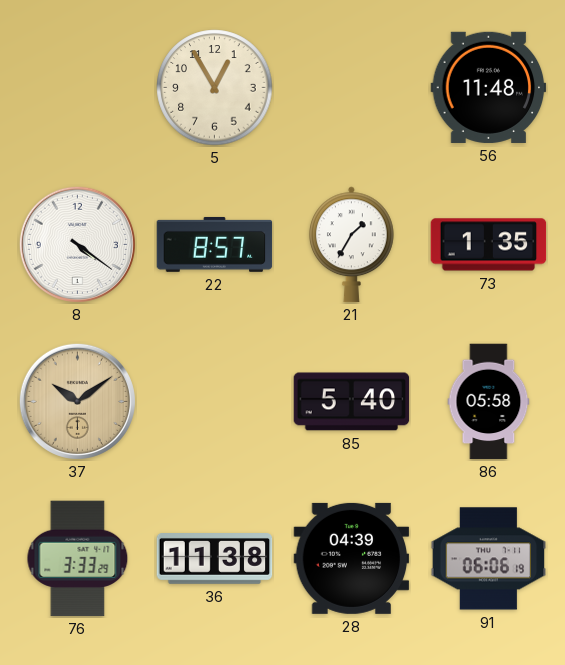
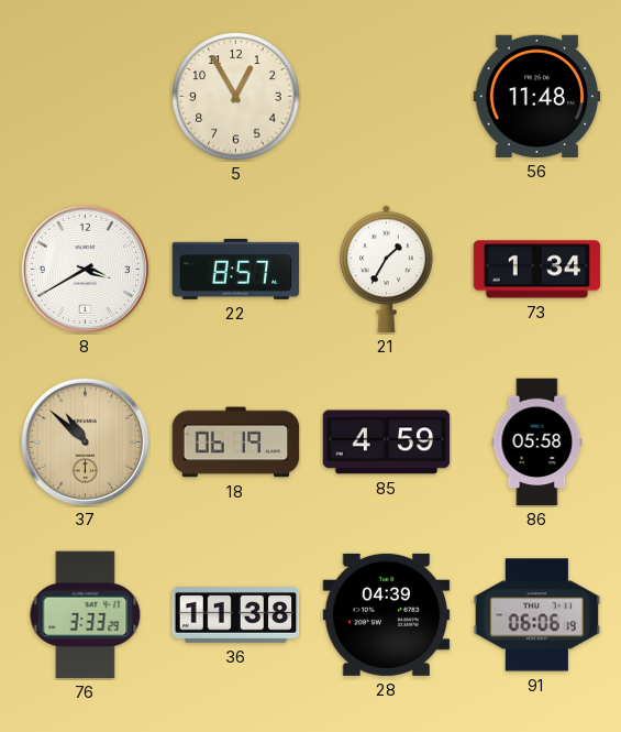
8: 4:21 -> 3:40 (85, 269)
73: 1:35 -> 1:34 (537, 270)
37: 10:09 -> 10:52 (85, 441)
18: none -> 06:19 (236, 443)
85: 5:40 -> 4:59 (387, 443)
